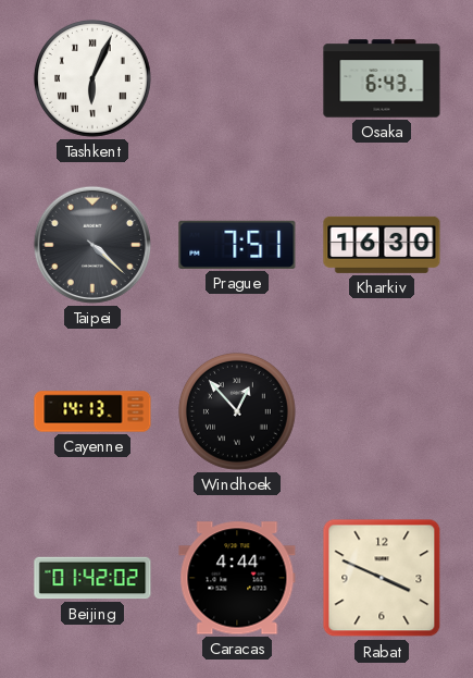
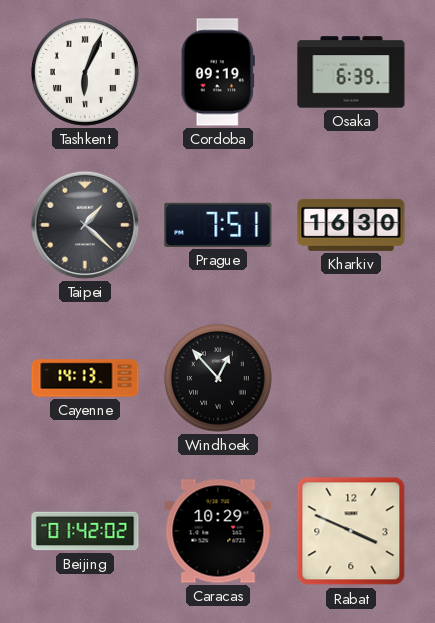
Cordoba: none -> 09:19 (218, 72)
Osaka: 6:43 -> 6:39 (351, 72)
Taipei: 4:22 -> 1:22 (85, 225)
Caracas: 4:44 -> 10:29 (218, 531)
